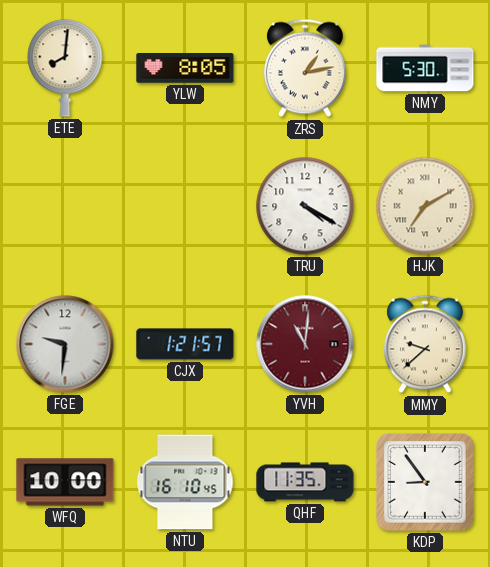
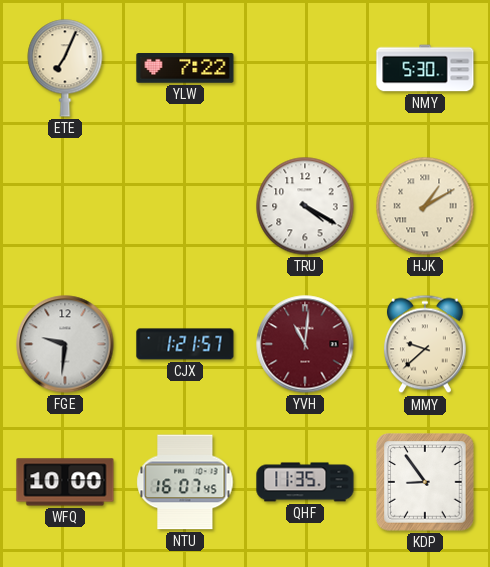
ETE: 8:01 -> 7:04 (65, 68)
YLW: 8:05 -> 7:22 (185, 69)
ZRS: 1:13 -> none (305, 68)
HJK: 7:10 -> 1:10 (425, 206)
NTU: 16:10 -> 16:07 (185, 482)
